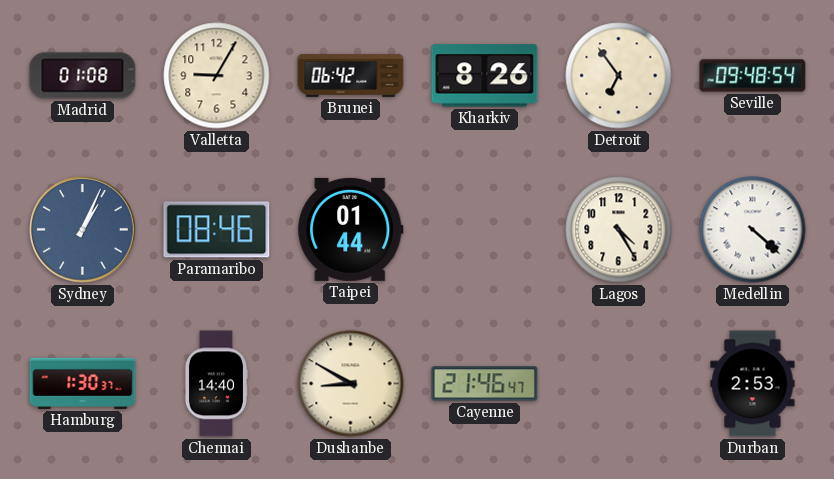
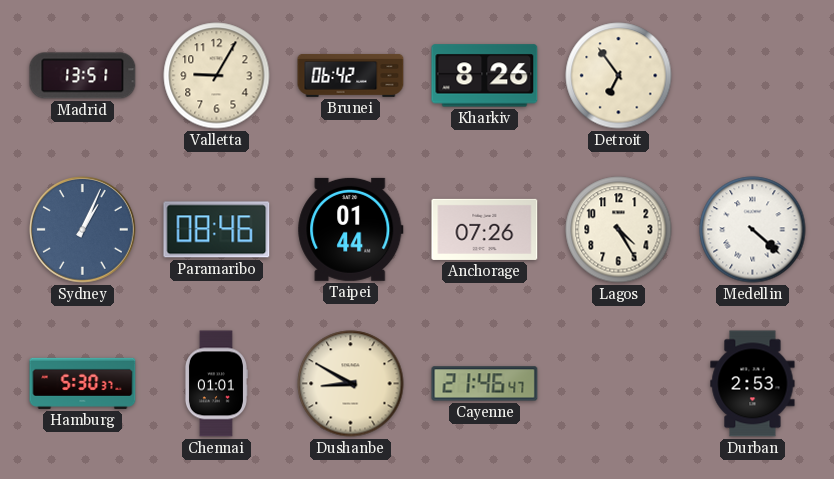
Madrid: 01:08 -> 13:51 (83, 76)
Seville: 09:48 -> none (753, 76)
Anchorage: none -> 07:26 (485, 229)
Hamburg: 1:30 -> 5:30 (83, 383)
Chennai: 14:40 -> 01:01 (216, 384)
